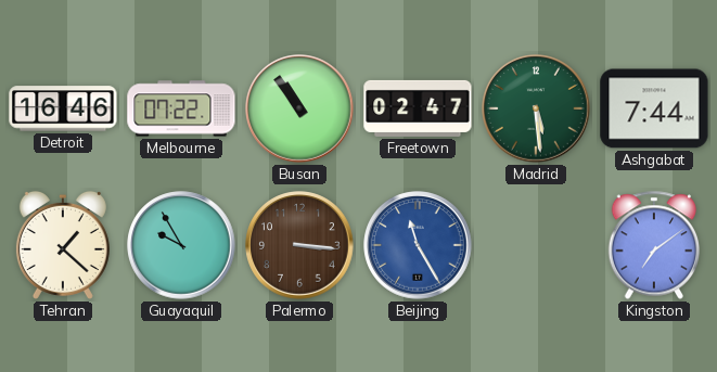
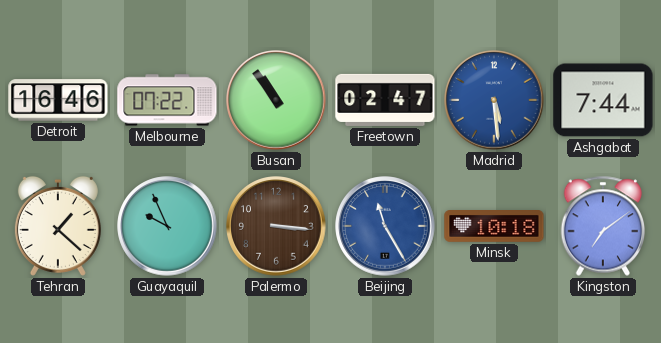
Madrid dial: green -> blue (494, 100)
Guayaquil: 9:55 -> 9:56 (167, 226)
Minsk: none -> 10:18 (494, 227)
